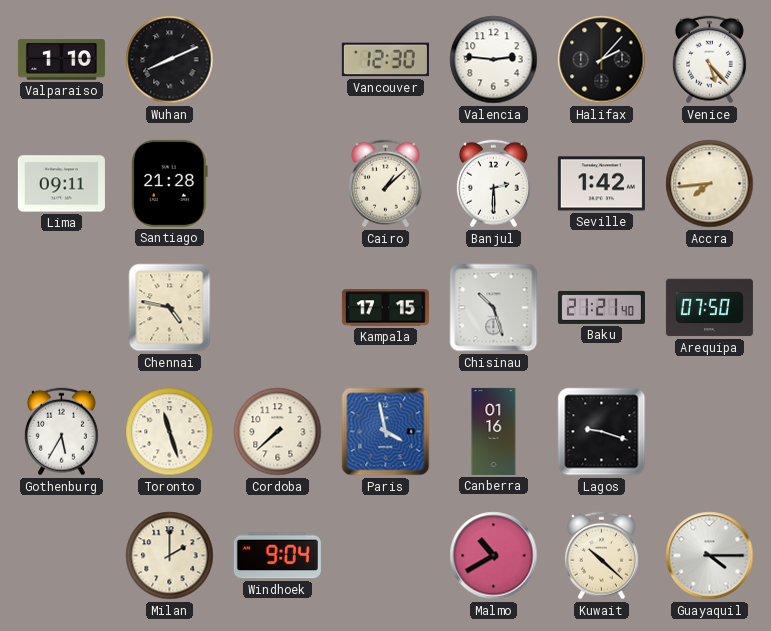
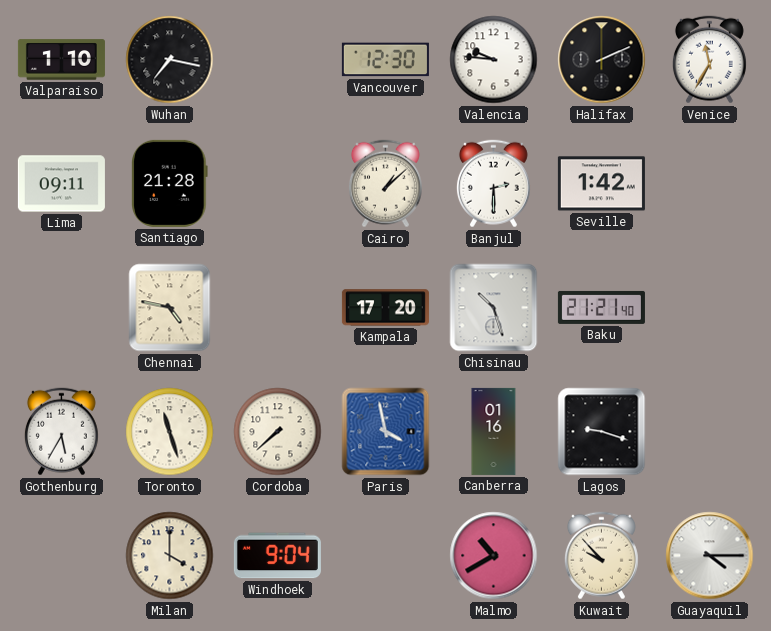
Wuhan: 8:11 -> 7:17 (170, 60)
Valencia: 2:46 -> 9:46 (494, 60)
Halifax: 2:07 -> 2:11 (602, 60)
Venice: 5:23 -> 11:35 (709, 60)
Accra: 7:44 -> none (710, 184)
Kampala: 17:15 -> 17:20 (385, 308)
Arequipa: 07:50 -> none (709, 308)
Milan: 2:00 -> 4:00 (170, 556)
Kuwait: 10:22 -> 9:53 (601, 556)
